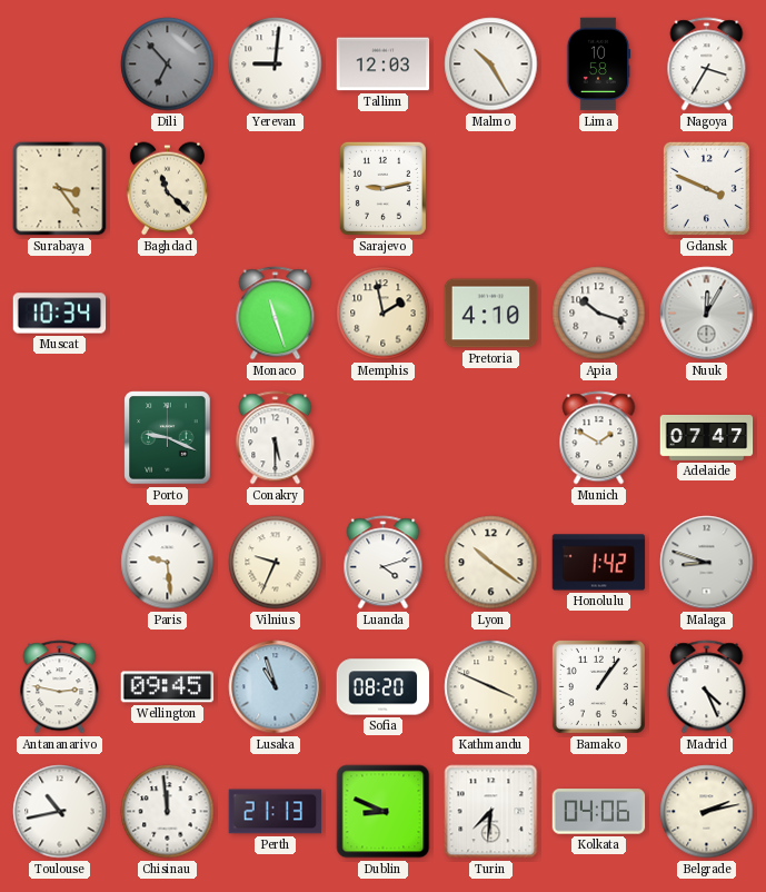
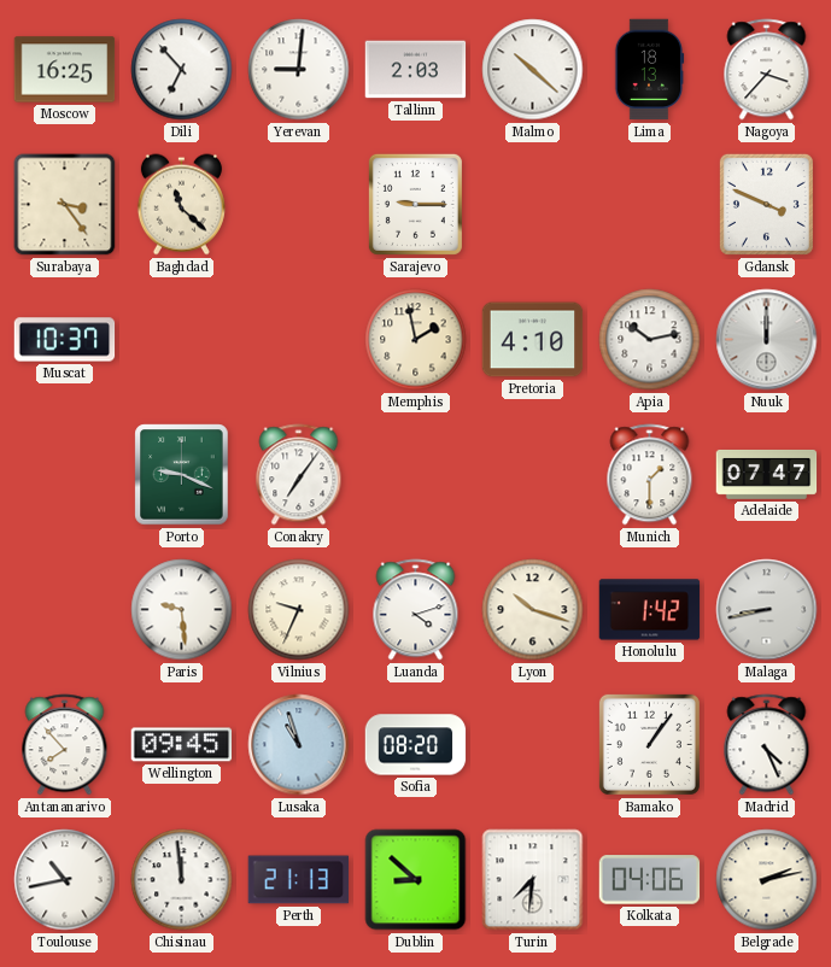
Moscow: none -> 16:25 (65, 70)
Dili dial: grey -> white (182, 70)
Tallinn: 12:03 -> 2:03 (416, 70)
Malmo: 10:25 -> 10:22 (533, 70)
Lima: 10:58 -> 18:13 (649, 70)
Nagoya: 3:35 -> 3:37 (767, 70)
Sarajevo: 9:13 -> 9:15 (415, 204)
Muscat: 10:34 -> 10:37 (65, 340)
Monaco: 11:27 -> none (276, 314)
Apia: 10:18 -> 10:13 (650, 340)
Nuuk: 12:05 -> 12:00 (767, 340)
Conakry: 5:30 -> 7:06 (299, 475)
Munich: 1:50 -> 1:30 (650, 475)
Lyon: 10:21 -> 10:18 (533, 610)
Malaga: 8:48 -> 8:43 (767, 610)
Antananarivo: 2:47 -> 7:53 (65, 745)
Kathmandu: 3:49 -> none (491, 687)
Dublin: 8:49 -> 8:52 (416, 880)
